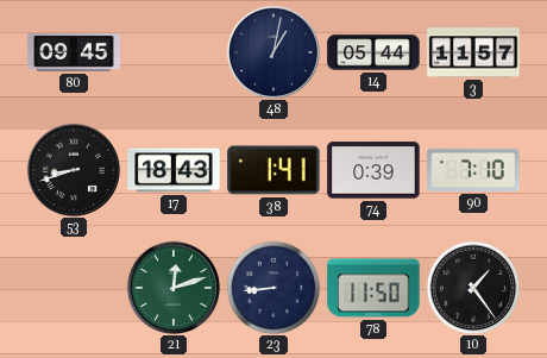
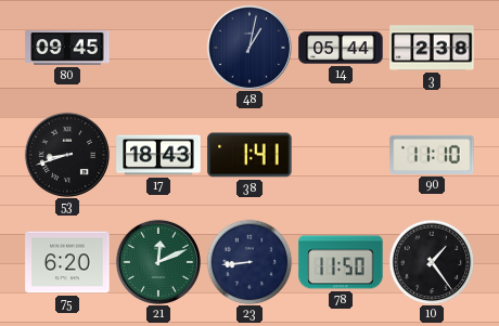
3: 11:57 -> 2:38 (432, 48)
74: 0:39 -> none (373, 170)
90: 7:10 -> 11:10 (432, 155)
75: none -> 6:20 (67, 262)
21: 12:12 -> 12:11 (158, 262)
